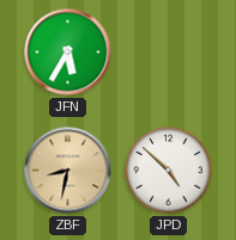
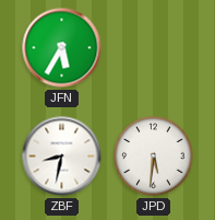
ZBF dial: champagne -> white (62, 157)
JPD: 4:52 -> 5:31 (154, 157)
